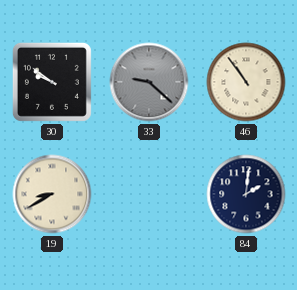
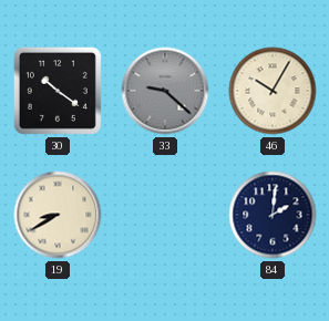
30: 9:51 -> 10:21 (58, 91)
46: 10:54 -> 10:05 (273, 91)
